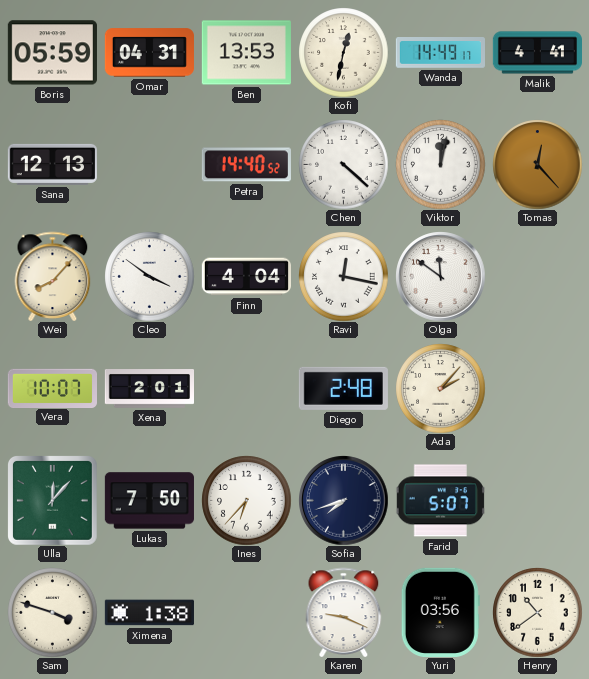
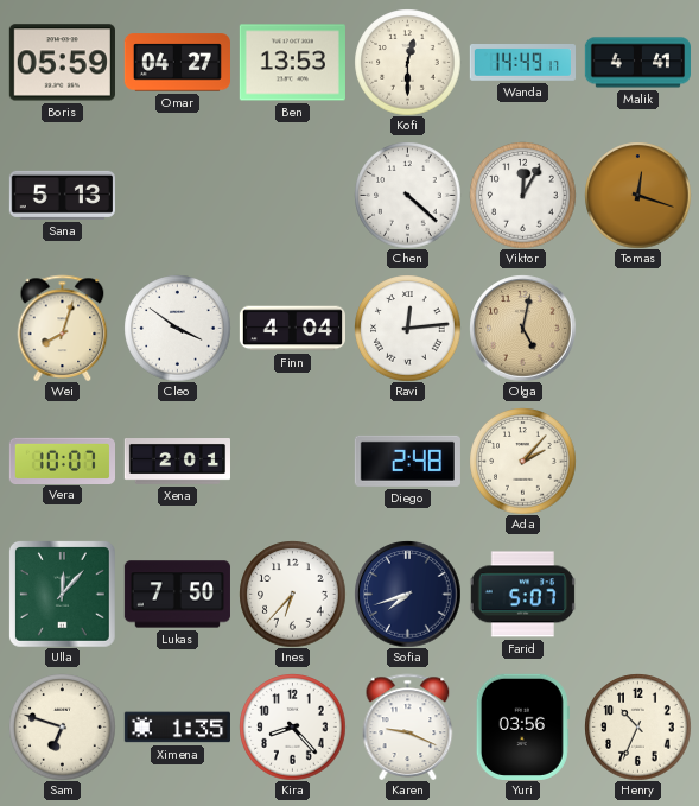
Omar: 04:31 -> 04:27 (177, 63)
Kofi: 12:32 -> 12:30 (407, 62)
Sana: 12:13 -> 5:13 (62, 195)
Petra: 14:40 -> none (246, 165)
Viktor: 12:02 -> 12:05 (522, 195)
Tomas: 12:23 -> 12:18 (637, 195)
Wei: 8:07 -> 8:03 (63, 328)
Ravi: 12:17 -> 12:14 (407, 328)
Olga: 11:51 -> 5:02 (522, 328)
Olga dial: white -> champagne (522, 328)
Sam: 3:48 -> 6:48 (62, 726)
Ximena: 1:38 -> 1:35 (177, 728)
Kira: none -> 8:23 (292, 726)
Henry: 10:39 -> 10:34 (637, 726)
